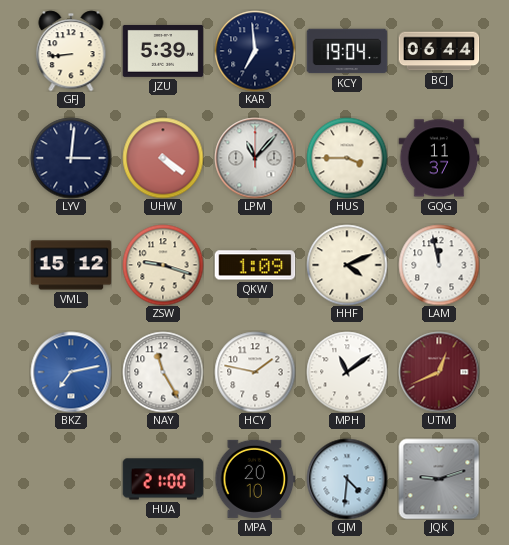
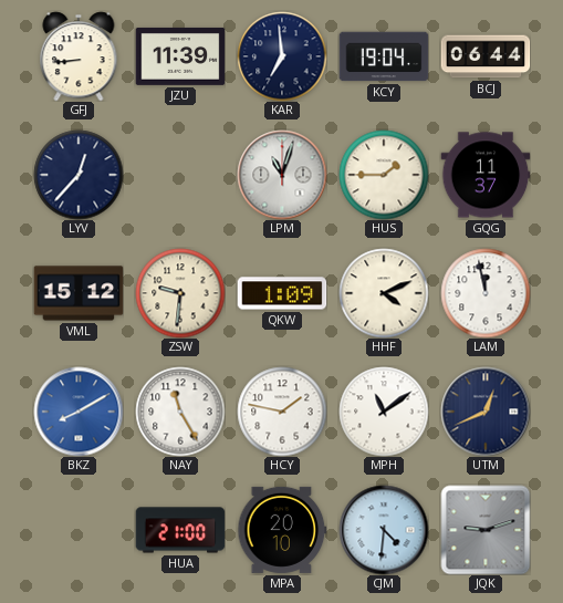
JZU: 5:39 -> 11:39 (180, 56)
LYV: 3:01 -> 12:37 (79, 175)
UHW: 4:21 -> none (163, 158)
LPM: 11:07 -> 11:03 (282, 175)
HUS: 3:45 -> 1:45 (384, 175)
ZSW: 9:18 -> 9:31 (180, 293)
BKZ: 7:13 -> 8:10 (79, 412)
UTM dial: burgundy -> navy (486, 412)
